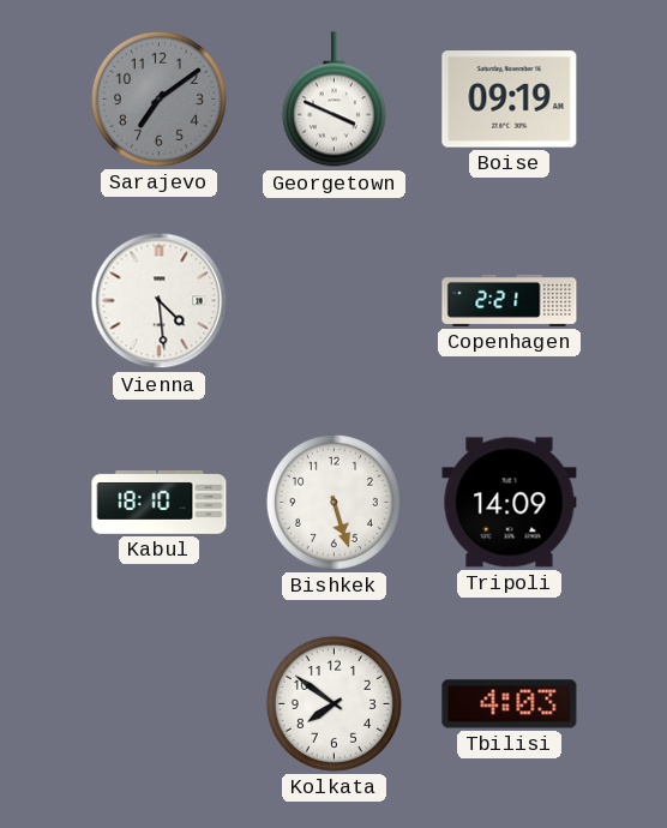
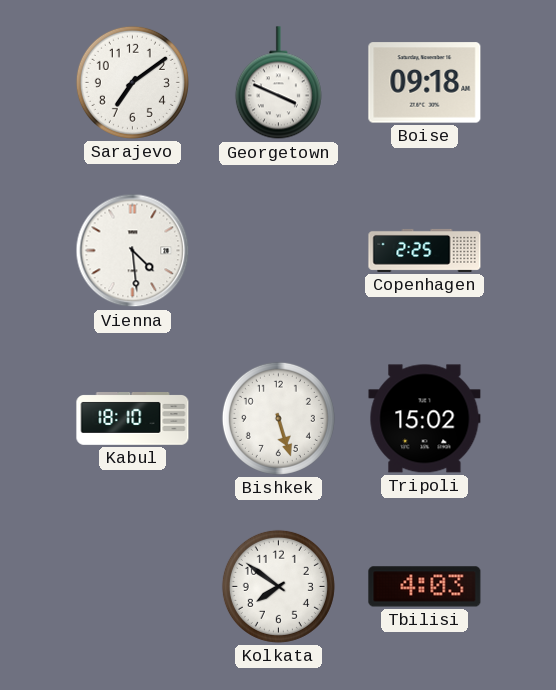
Sarajevo dial: grey -> white (132, 82)
Boise: 09:19 -> 09:18 (425, 83)
Copenhagen: 2:21 -> 2:25 (425, 250)
Tripoli: 14:09 -> 15:02 (425, 419)
